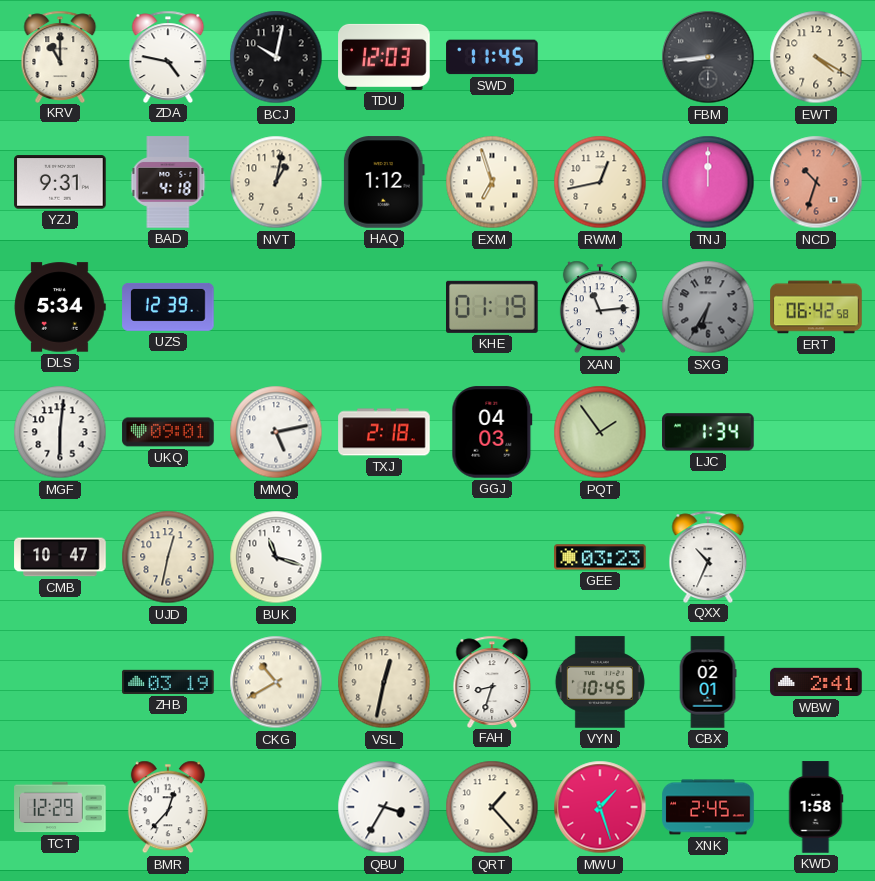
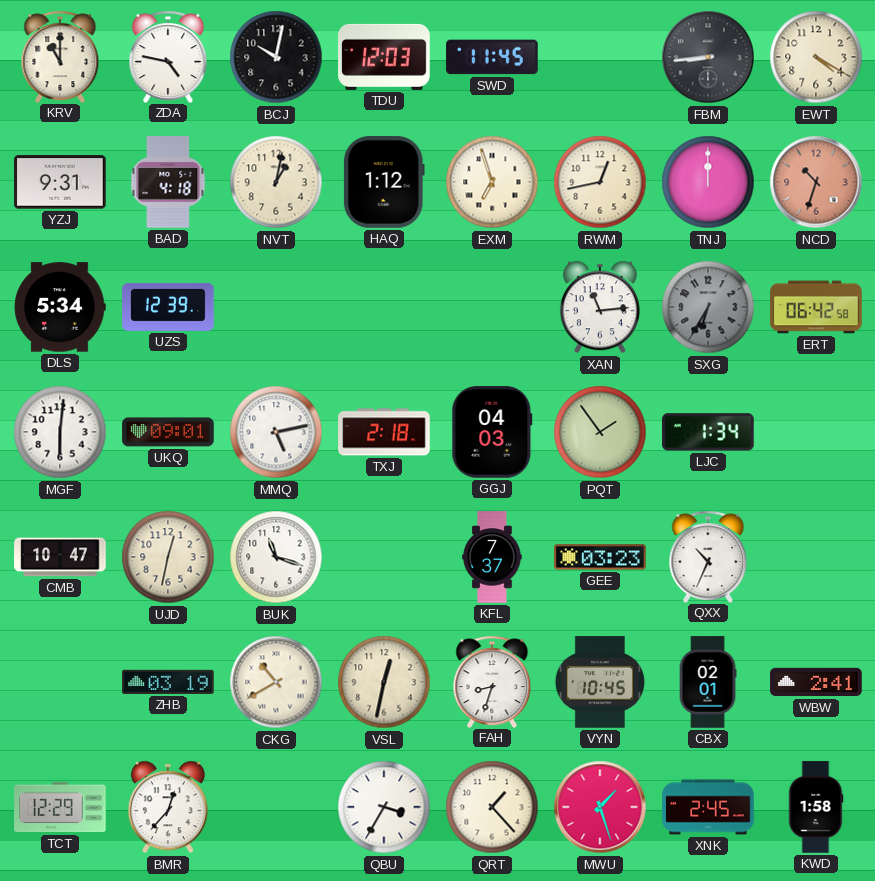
KHE: 01:19 -> none (493, 307)
KFL: none -> 7:37 (492, 557)
